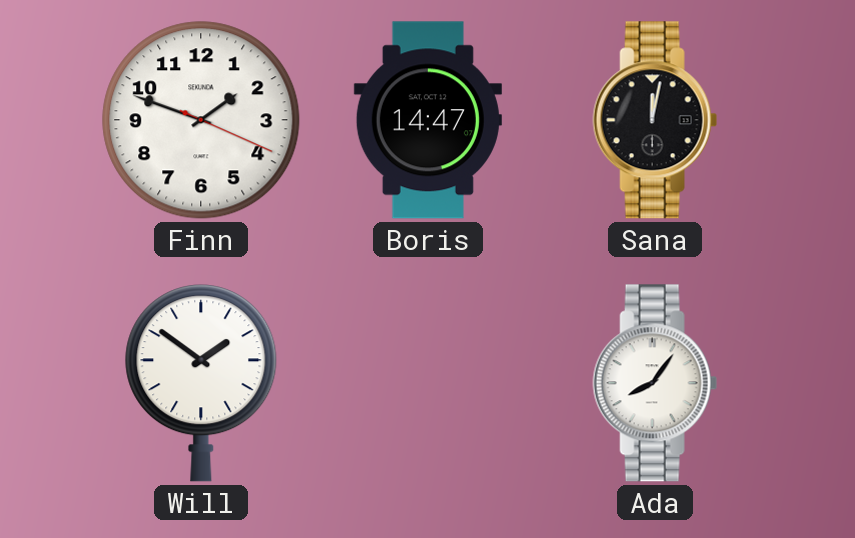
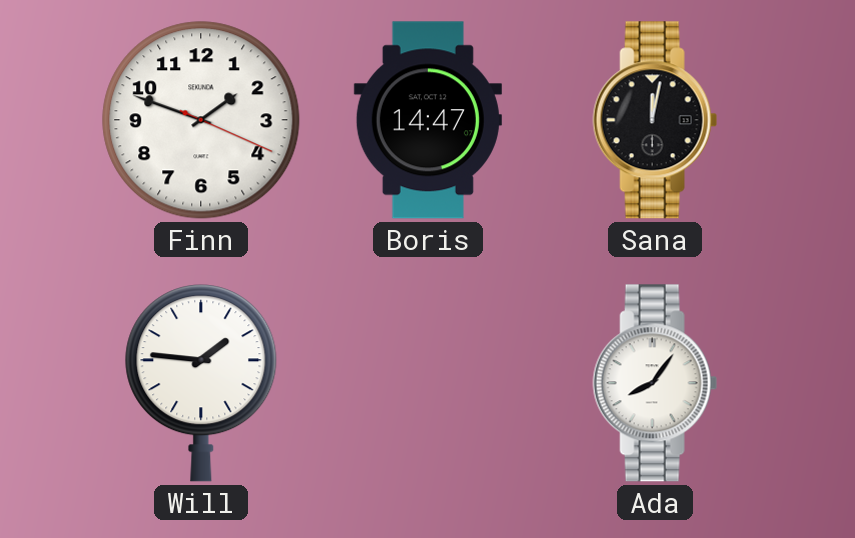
Will: 1:51 -> 1:46 (201, 383)
